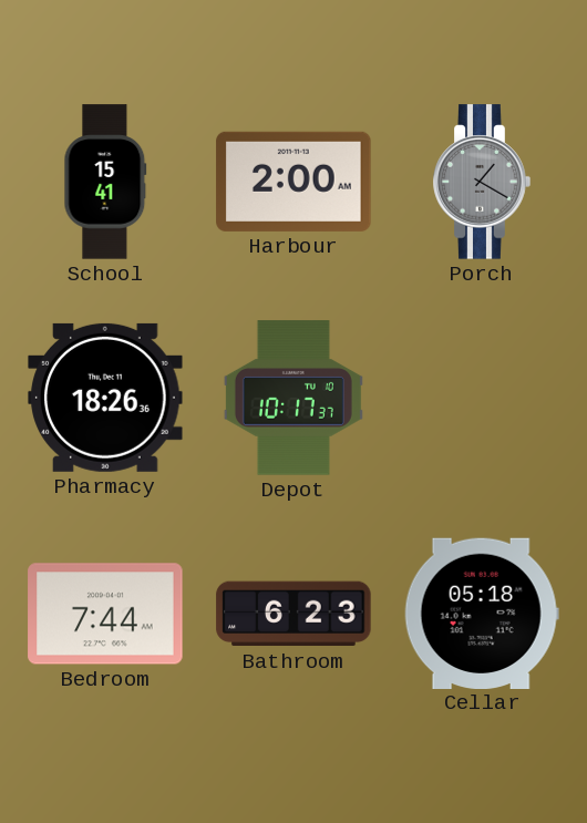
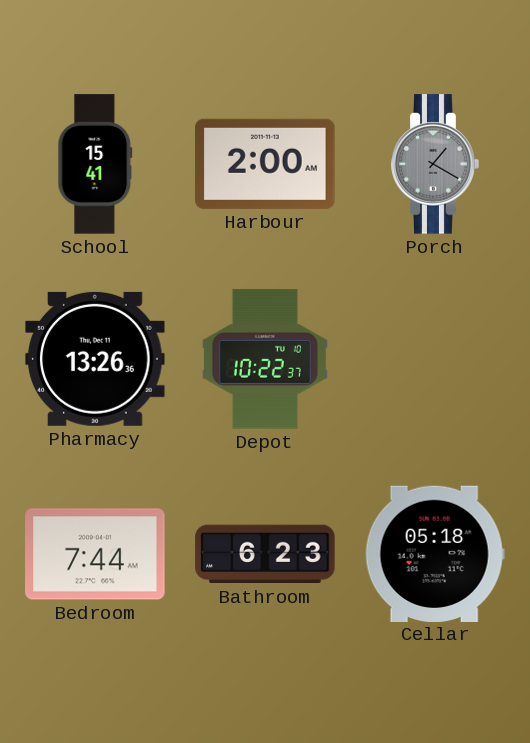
Pharmacy: 18:26 -> 13:26 (95, 359)
Depot: 10:17 -> 10:22 (265, 359)
